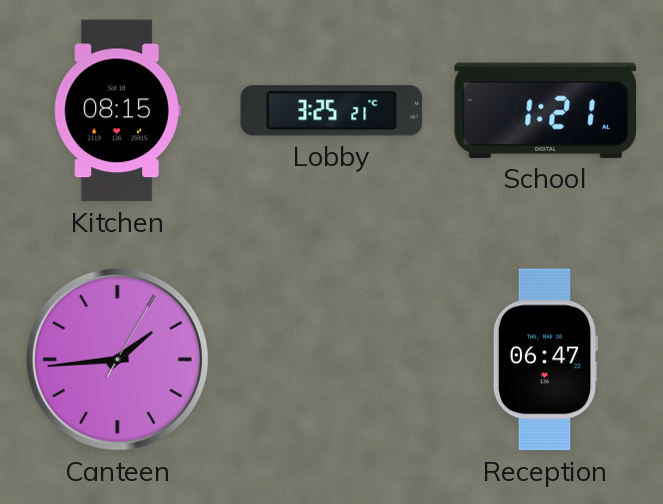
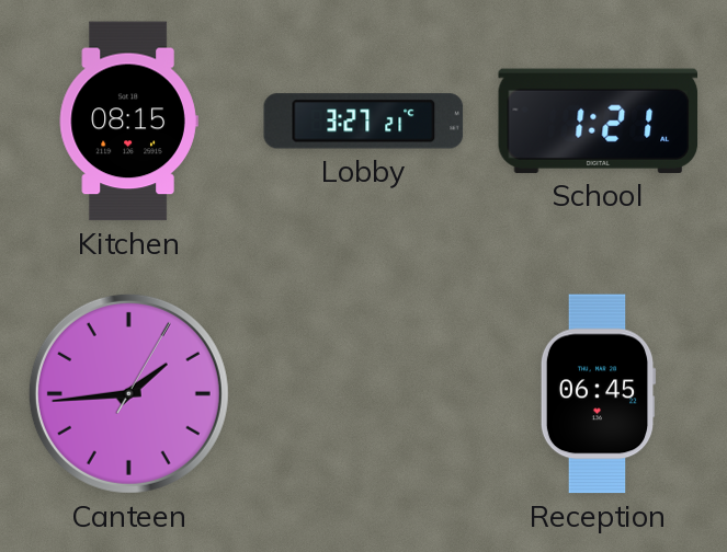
Lobby: 3:25 -> 3:27 (364, 122)
Reception: 06:47 -> 06:45 (598, 394)
